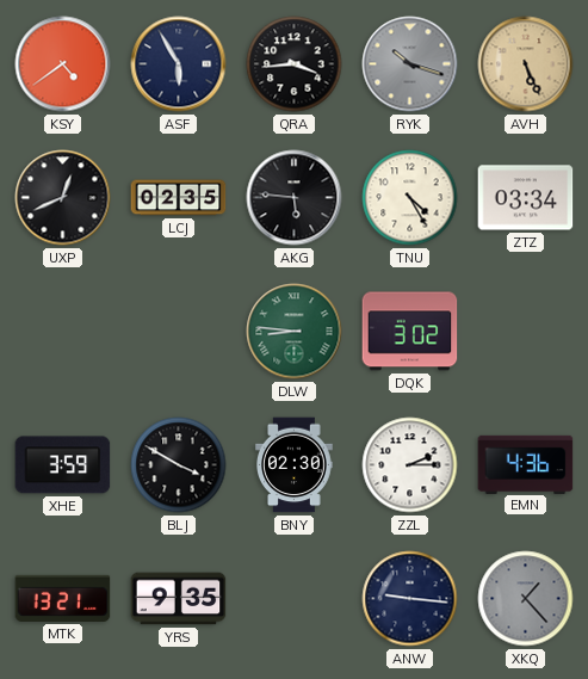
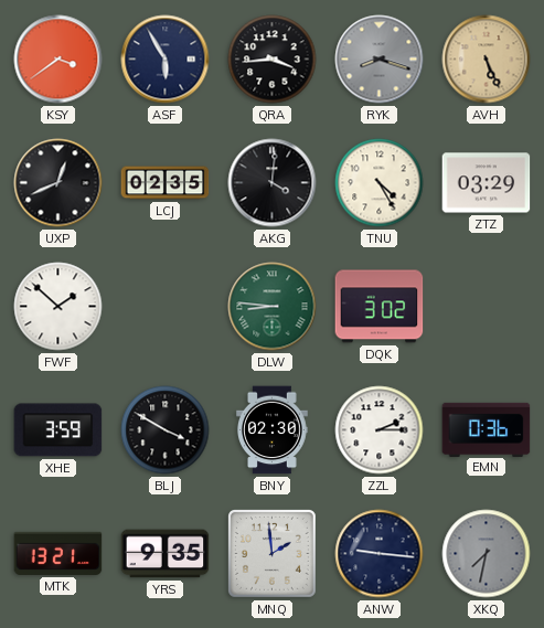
KSY: 4:39 -> 3:39 (58, 60)
RYK: 10:18 -> 8:18 (380, 60)
AKG: 5:46 -> 4:01 (273, 183)
ZTZ: 03:34 -> 03:29 (487, 183)
FWF: none -> 1:52 (58, 307)
EMN: 4:36 -> 0:36 (487, 429)
MNQ: none -> 1:59 (273, 554)
XKQ: 1:23 -> 7:32 (487, 554)
